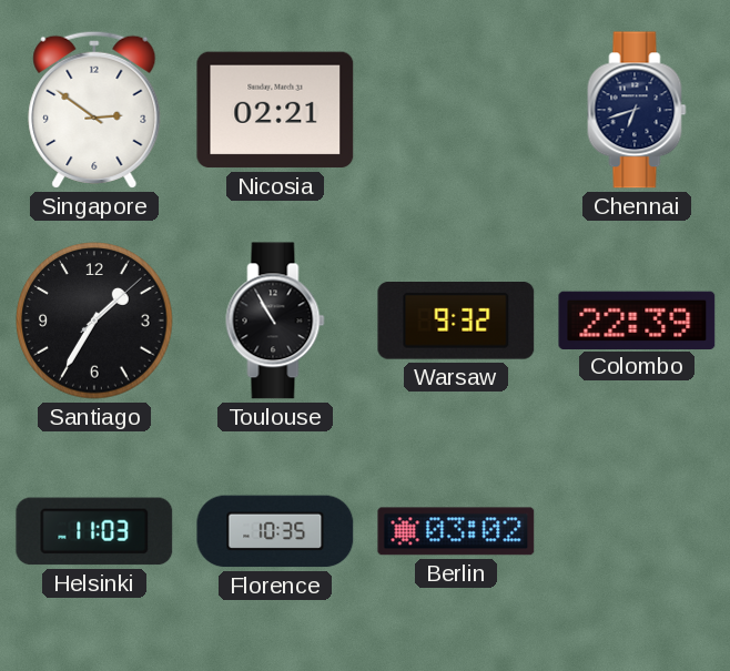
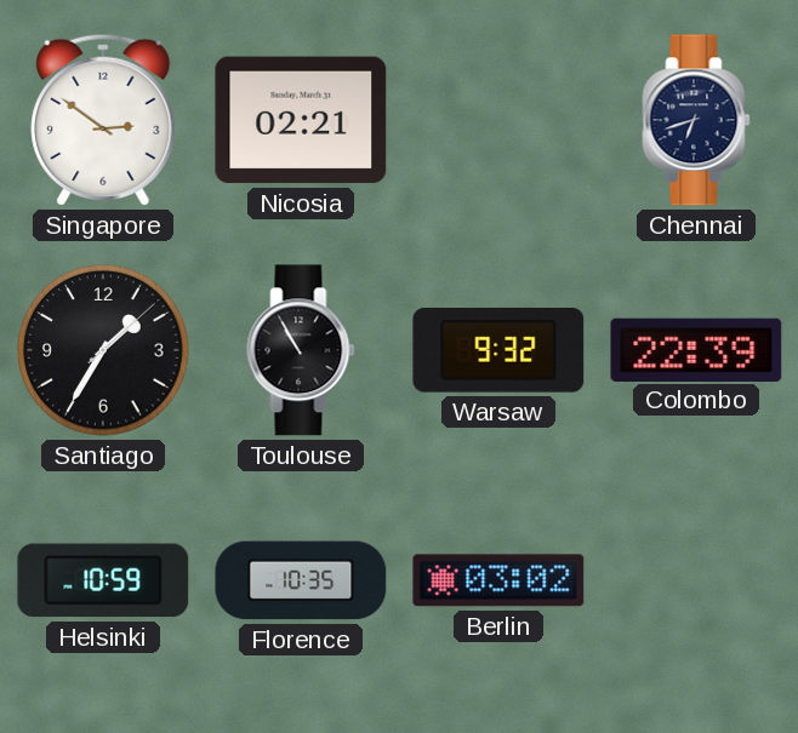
Helsinki: 11:03 -> 10:59 (103, 580)
